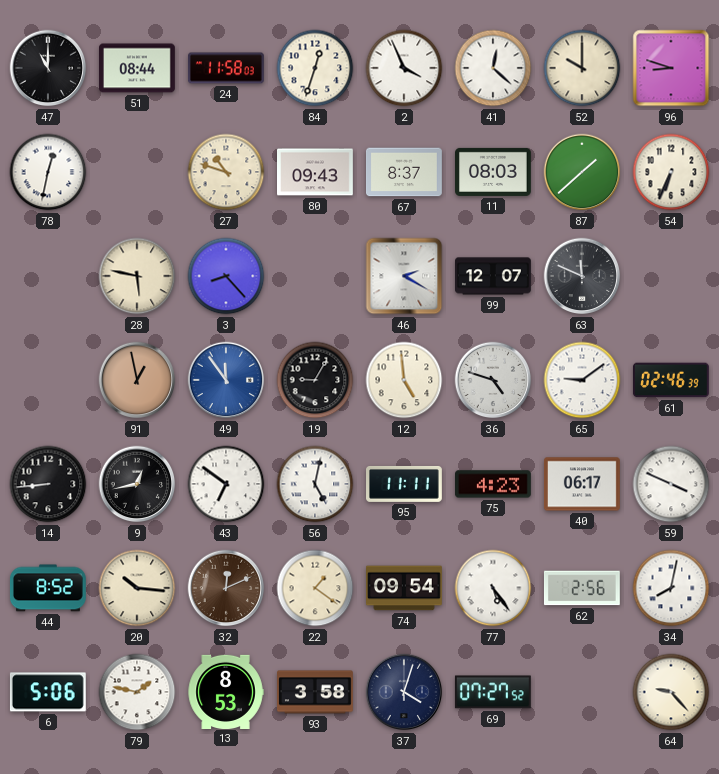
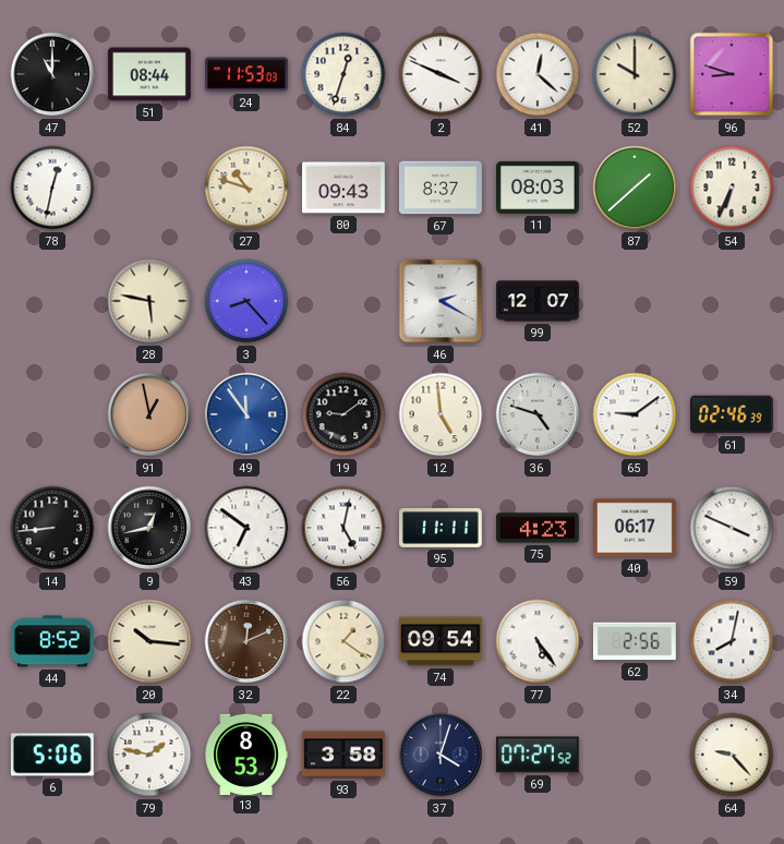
24: 11:58 -> 11:53 (248, 74)
2: 3:56 -> 3:49 (441, 74)
63: 11:49 -> none (582, 276)
19: 9:05 -> 9:09 (343, 414)
